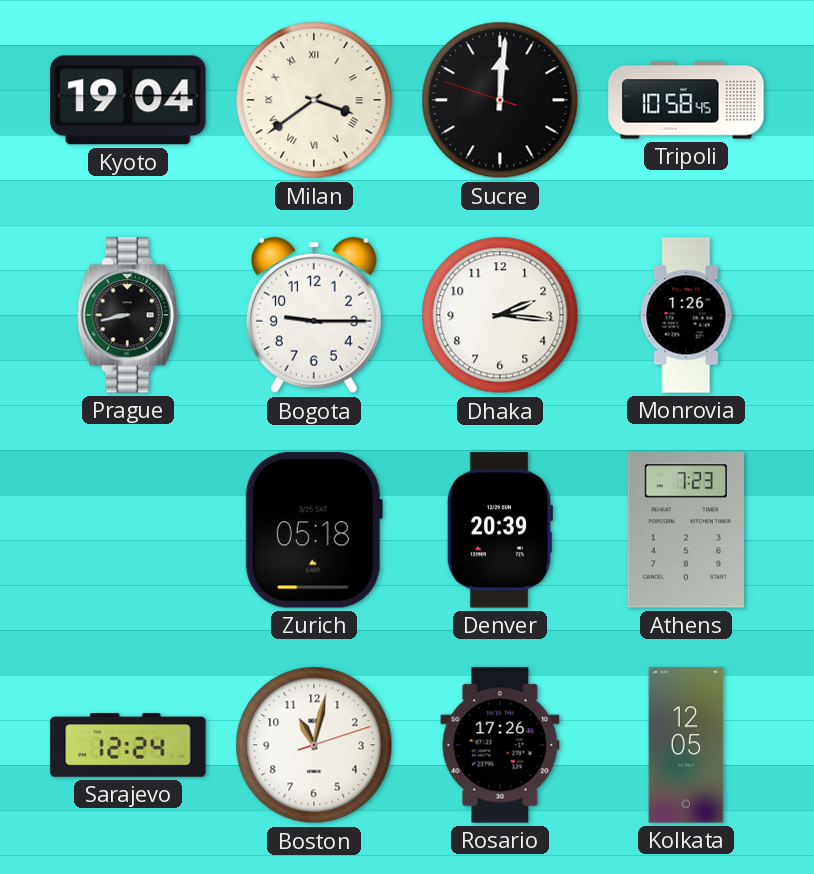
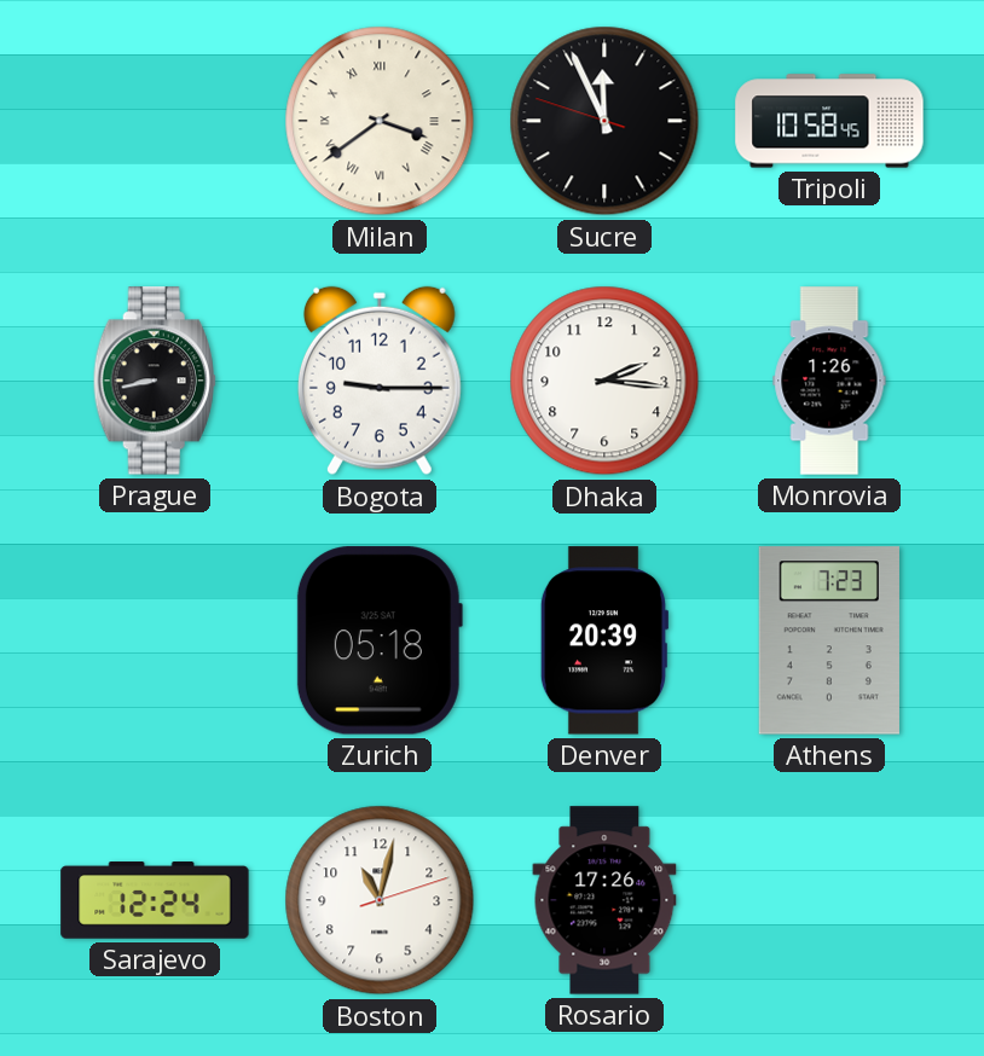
Kyoto: 19:04 -> none (128, 100)
Sucre: 12:00 -> 11:55 (604, 121)
Kolkata: 12:05 -> none (686, 745)
